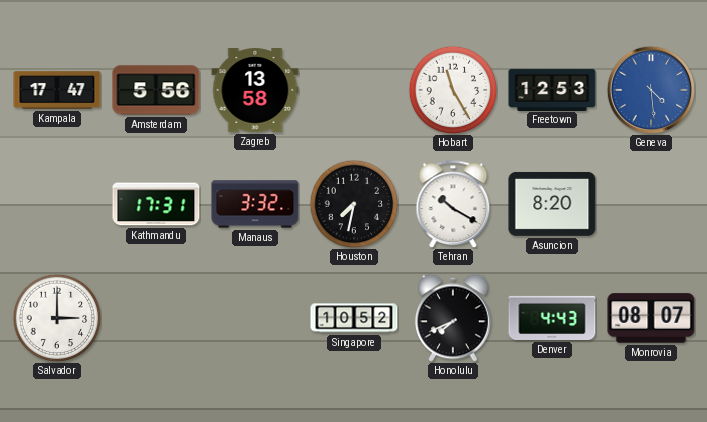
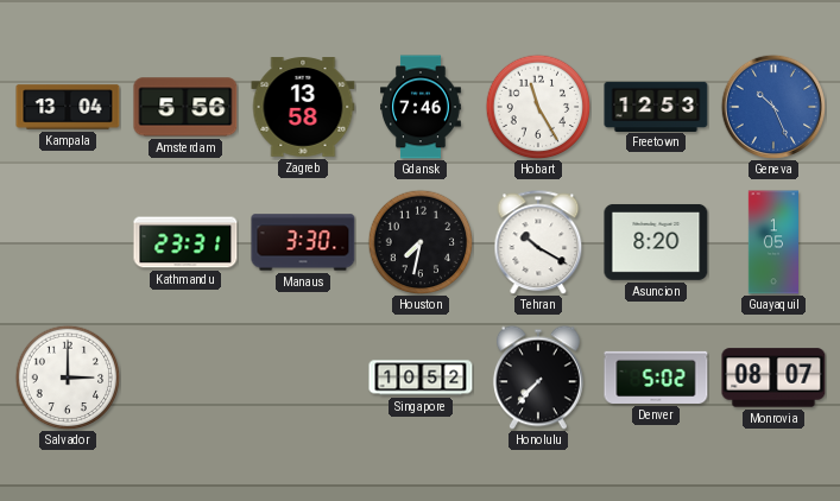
Kampala: 17:47 -> 13:04 (68, 107)
Gdansk: none -> 7:46 (422, 107)
Geneva: 4:29 -> 10:26 (773, 107)
Kathmandu: 17:31 -> 23:31 (185, 242)
Manaus: 3:32 -> 3:30 (303, 242)
Guayaquil: none -> 1:05 (773, 242)
Honolulu: 7:41 -> 7:37 (538, 378)
Denver: 4:43 -> 5:02 (656, 378)
